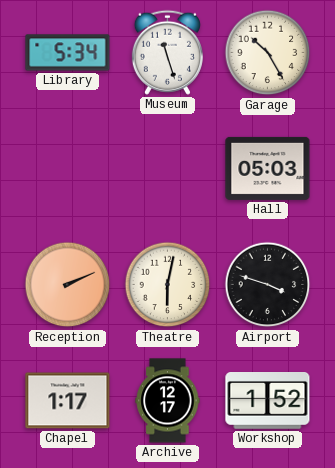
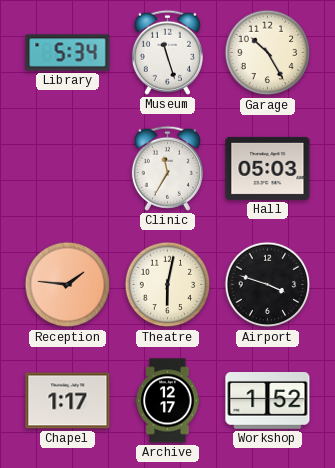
Clinic: none -> 11:35 (167, 168)
Reception: 2:11 -> 1:46 (68, 285)
